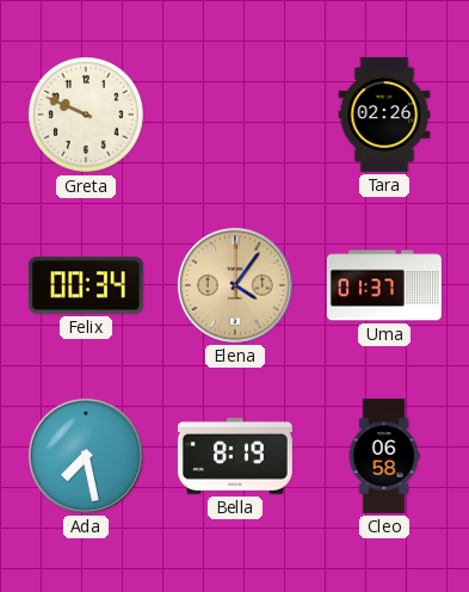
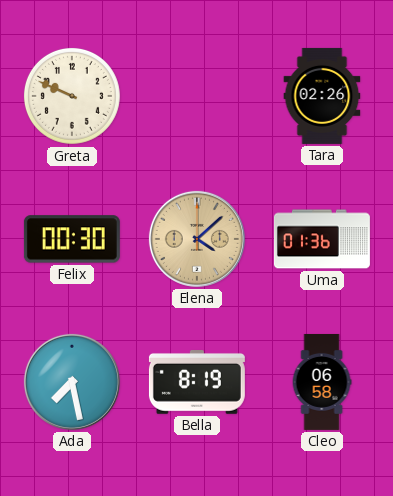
Felix: 00:34 -> 00:30 (72, 239)
Elena: 4:06 -> 4:08 (197, 239)
Uma: 01:37 -> 01:36 (322, 239)
